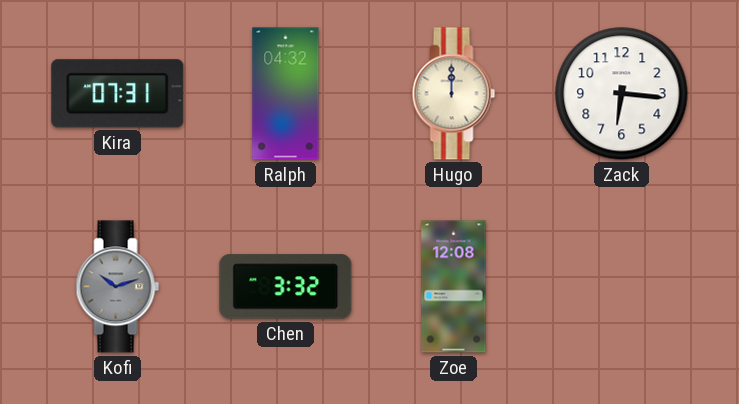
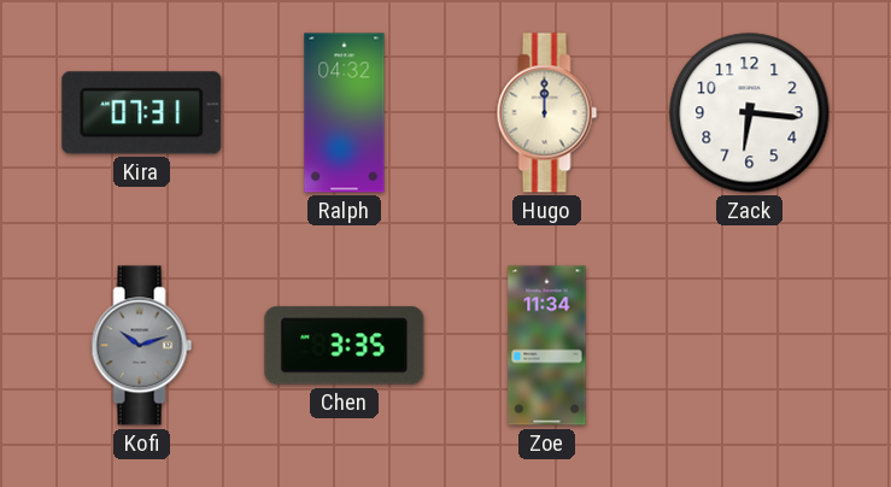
Chen: 3:32 -> 3:35 (345, 346)
Zoe: 12:08 -> 11:34 (547, 346)
